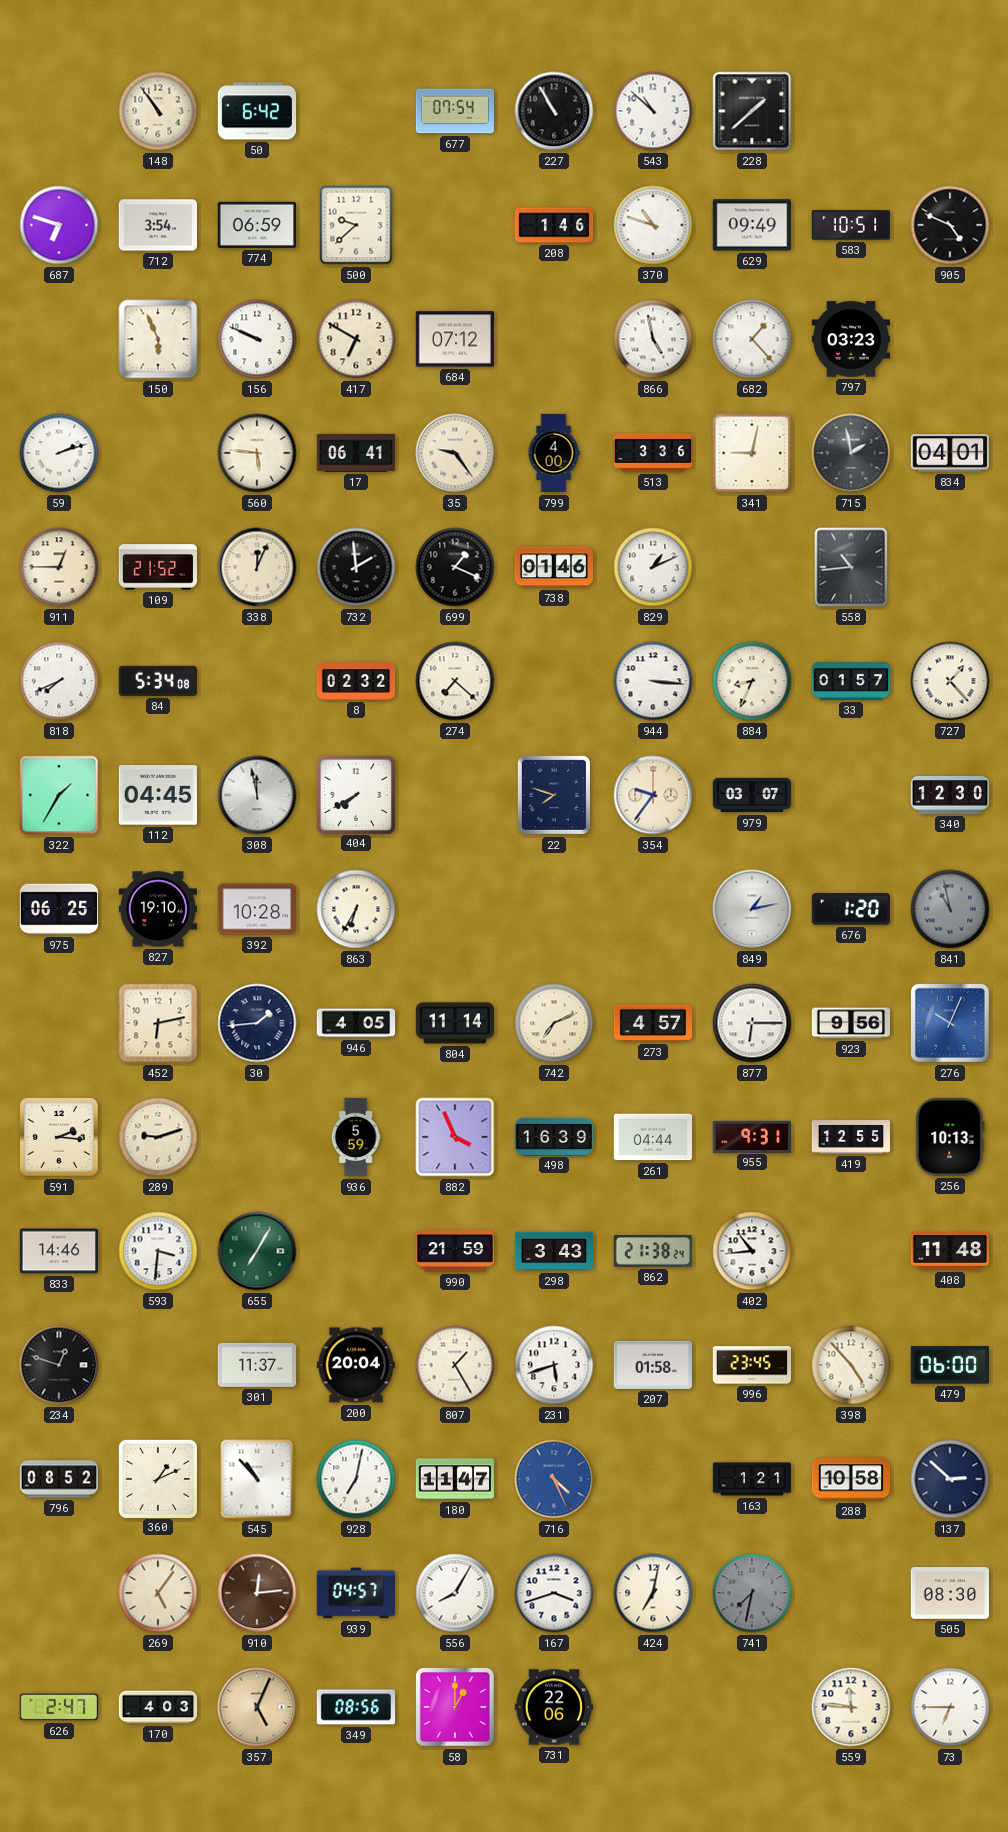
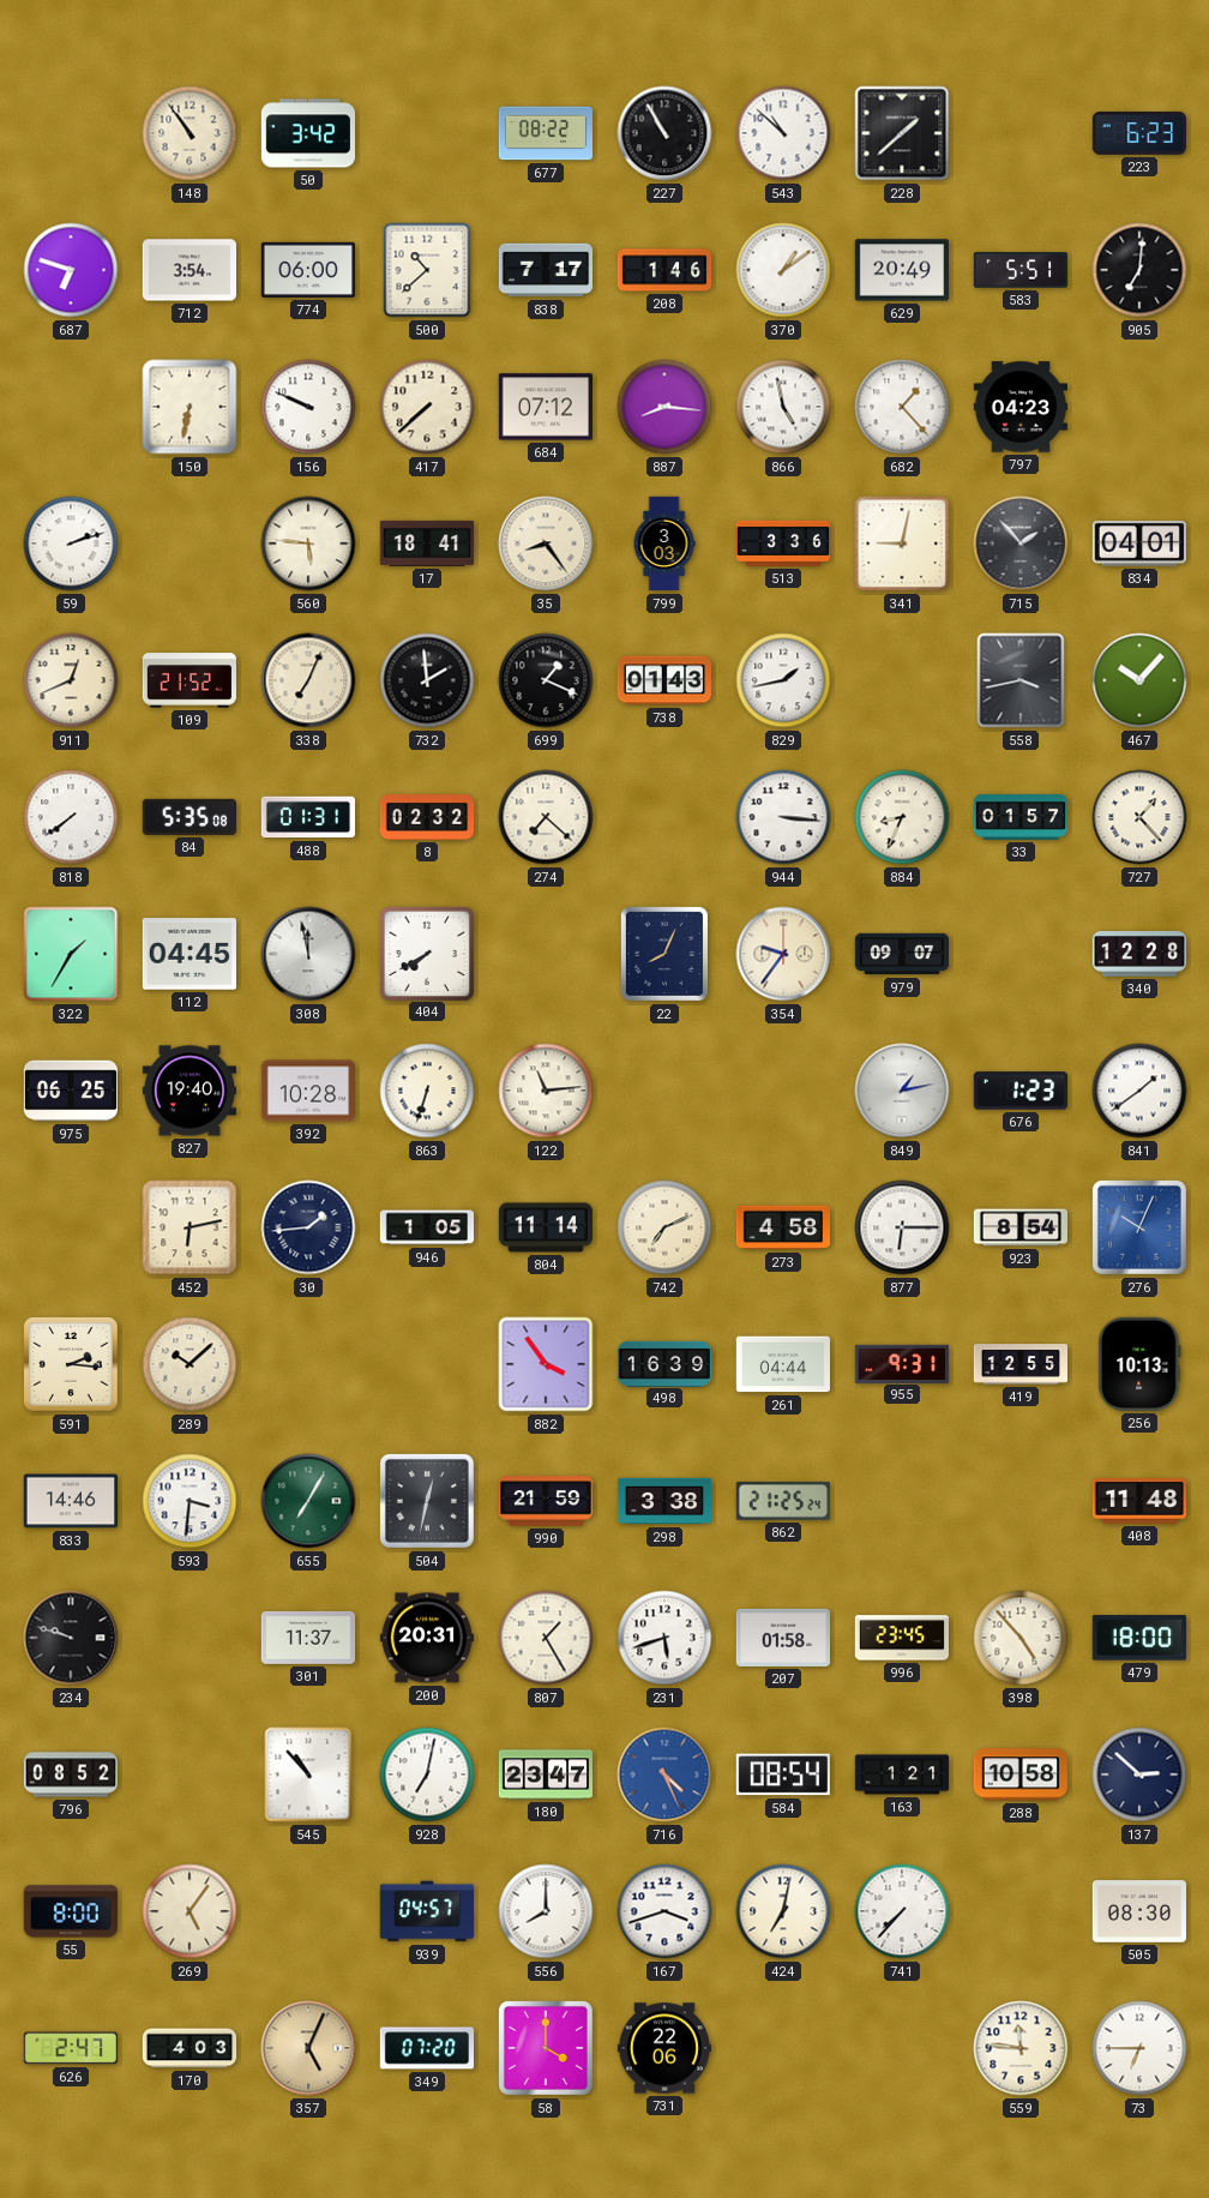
50: 6:42 -> 3:42 (307, 133)
677: 07:54 -> 08:22 (545, 133)
223: none -> 6:23 (1138, 134)
774: 06:59 -> 06:00 (307, 270)
500: 9:38 -> 10:38 (427, 270)
838: none -> 7:17 (545, 270)
370: 10:48 -> 1:09 (783, 270)
629: 09:49 -> 20:49 (901, 270)
583: 10:51 -> 5:51 (1019, 270)
905: 4:49 -> 7:01 (1139, 270)
150: 5:56 -> 6:32 (190, 407)
417: 6:50 -> 7:38 (427, 407)
887: none -> 8:16 (664, 407)
797: 03:23 -> 04:23 (1019, 407)
17: 06:41 -> 18:41 (426, 544)
35: 9:24 -> 8:24 (546, 544)
799: 4:00 -> 3:03 (664, 544)
715: 1:58 -> 1:53 (1021, 544)
911: 12:45 -> 12:41 (71, 680)
338: 12:04 -> 7:04 (308, 680)
738: 01:46 -> 01:43 (663, 680)
829: 1:11 -> 1:43 (783, 680)
558: 10:44 -> 3:43 (1021, 680)
467: none -> 10:07 (1139, 680)
818: 7:41 -> 7:39 (71, 817)
84: 5:34 -> 5:35 (190, 817)
488: none -> 01:31 (307, 817)
22: 7:48 -> 8:04 (664, 954)
979: 03:07 -> 09:07 (902, 954)
340: 12:30 -> 12:28 (1138, 955)
827: 19:10 -> 19:40 (188, 1091)
863: 6:35 -> 6:33 (427, 1091)
122: none -> 11:14 (546, 1091)
676: 1:20 -> 1:23 (1019, 1091)
841: 10:58 -> 1:39 (1139, 1091)
841 dial: grey -> white (1139, 1091)
946: 4:05 -> 1:05 (427, 1227)
273: 4:57 -> 4:58 (782, 1227)
923: 9:56 -> 8:54 (1019, 1227)
289: 9:12 -> 10:08 (190, 1364)
936: 5:59 -> none (356, 1137)
882: 3:56 -> 3:54 (546, 1364)
504: none -> 12:32 (427, 1501)
298: 3:43 -> 3:38 (664, 1501)
862: 21:38 -> 21:25 (783, 1502)
402: 10:44 -> none (752, 1251)
234: 12:48 -> 9:48 (71, 1638)
200: 20:04 -> 20:31 (426, 1638)
479: 06:00 -> 18:00 (1139, 1638)
360: 1:11 -> none (157, 1478)
180: 11:47 -> 23:47 (545, 1774)
584: none -> 08:54 (783, 1774)
55: none -> 8:00 (71, 1911)
910: 12:14 -> none (257, 1593)
556: 8:05 -> 8:00 (546, 1911)
741: 7:32 -> 7:37 (902, 1911)
741 dial: grey -> white (902, 1911)
349: 08:56 -> 07:20 (426, 2048)
58: 1:00 -> 4:00 (546, 2048)
